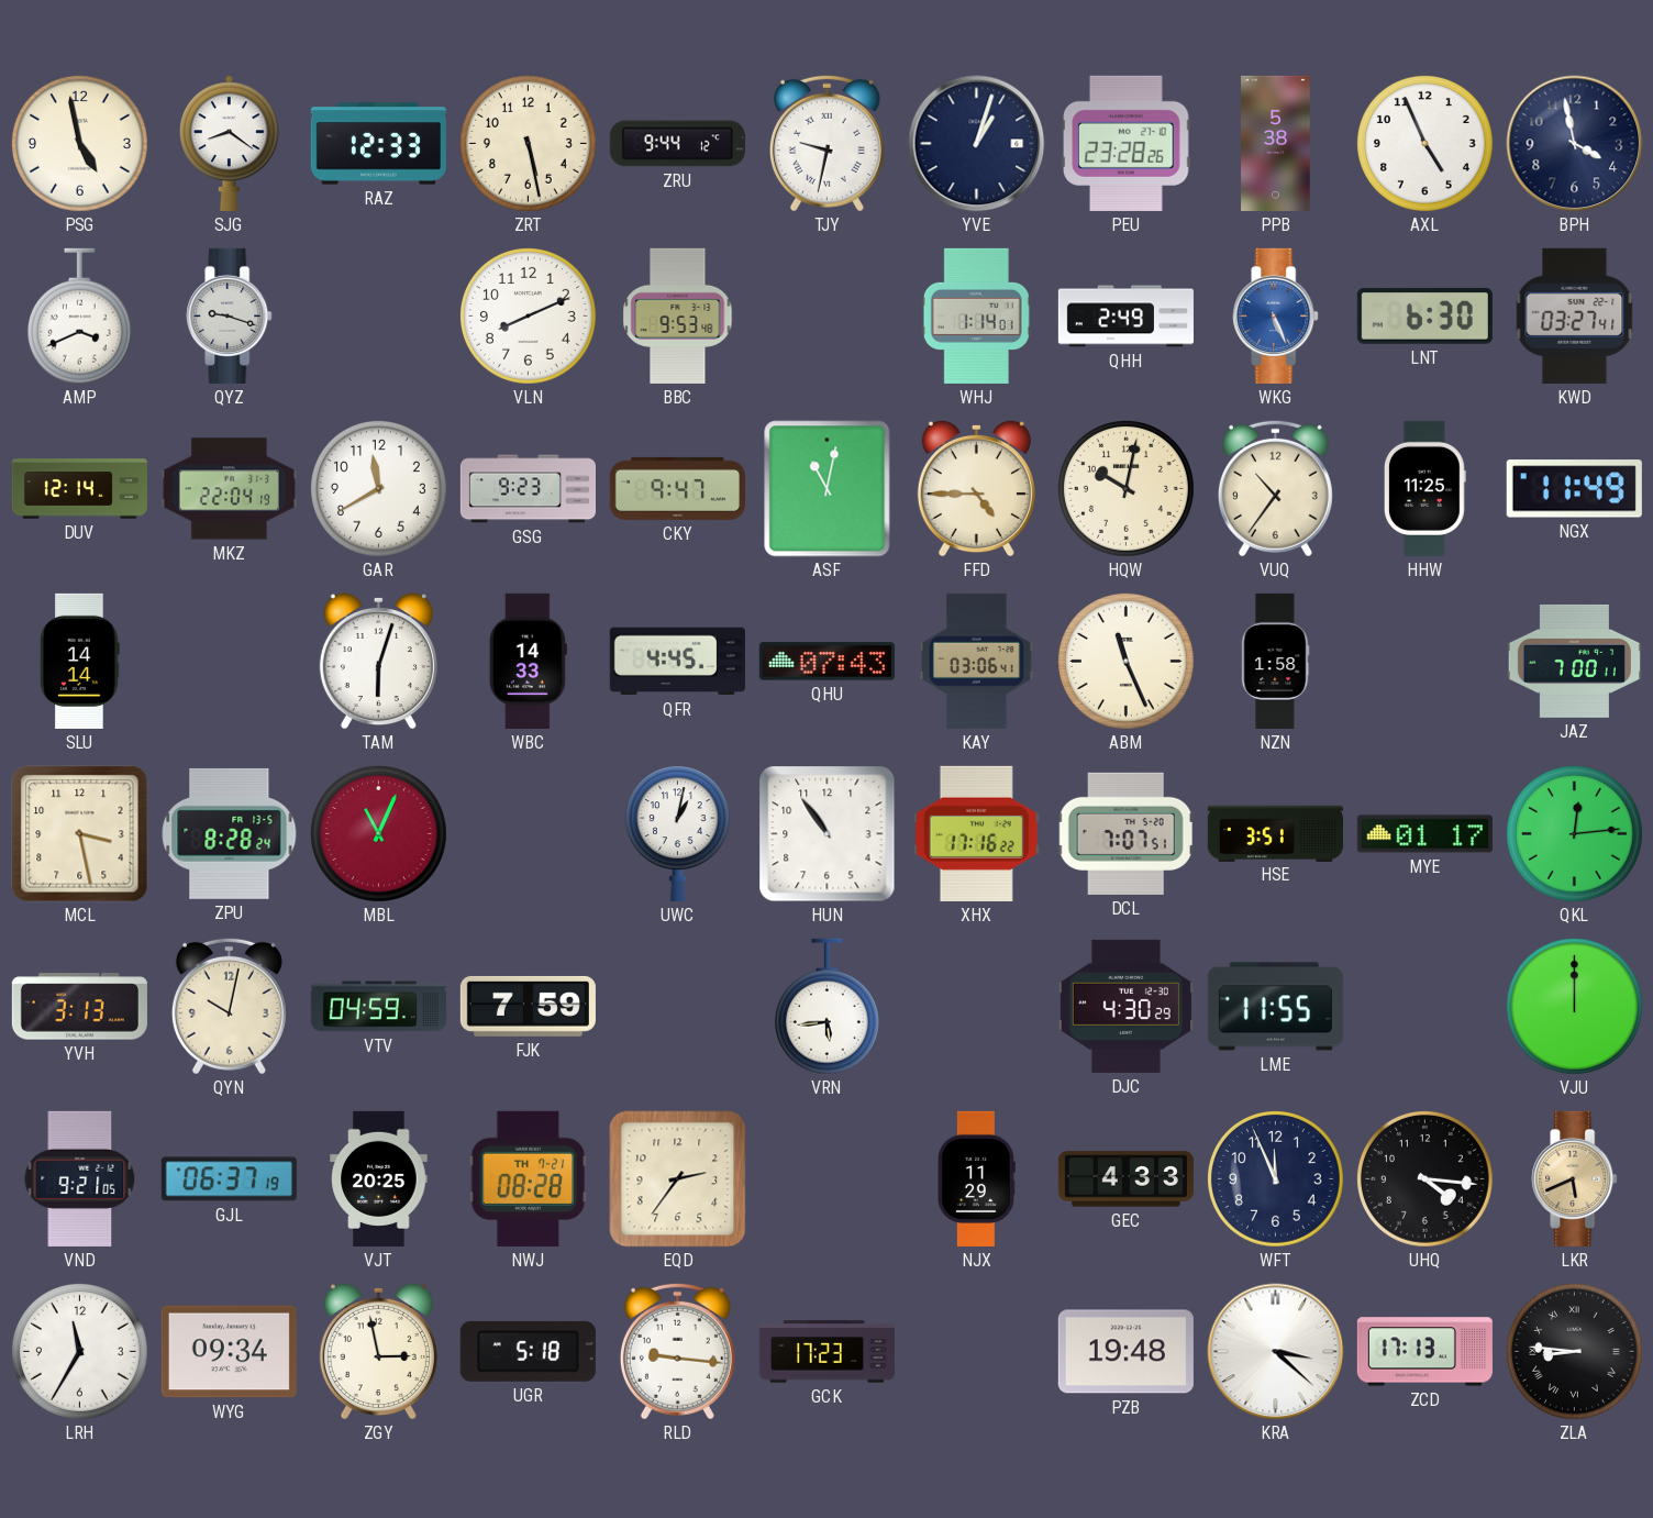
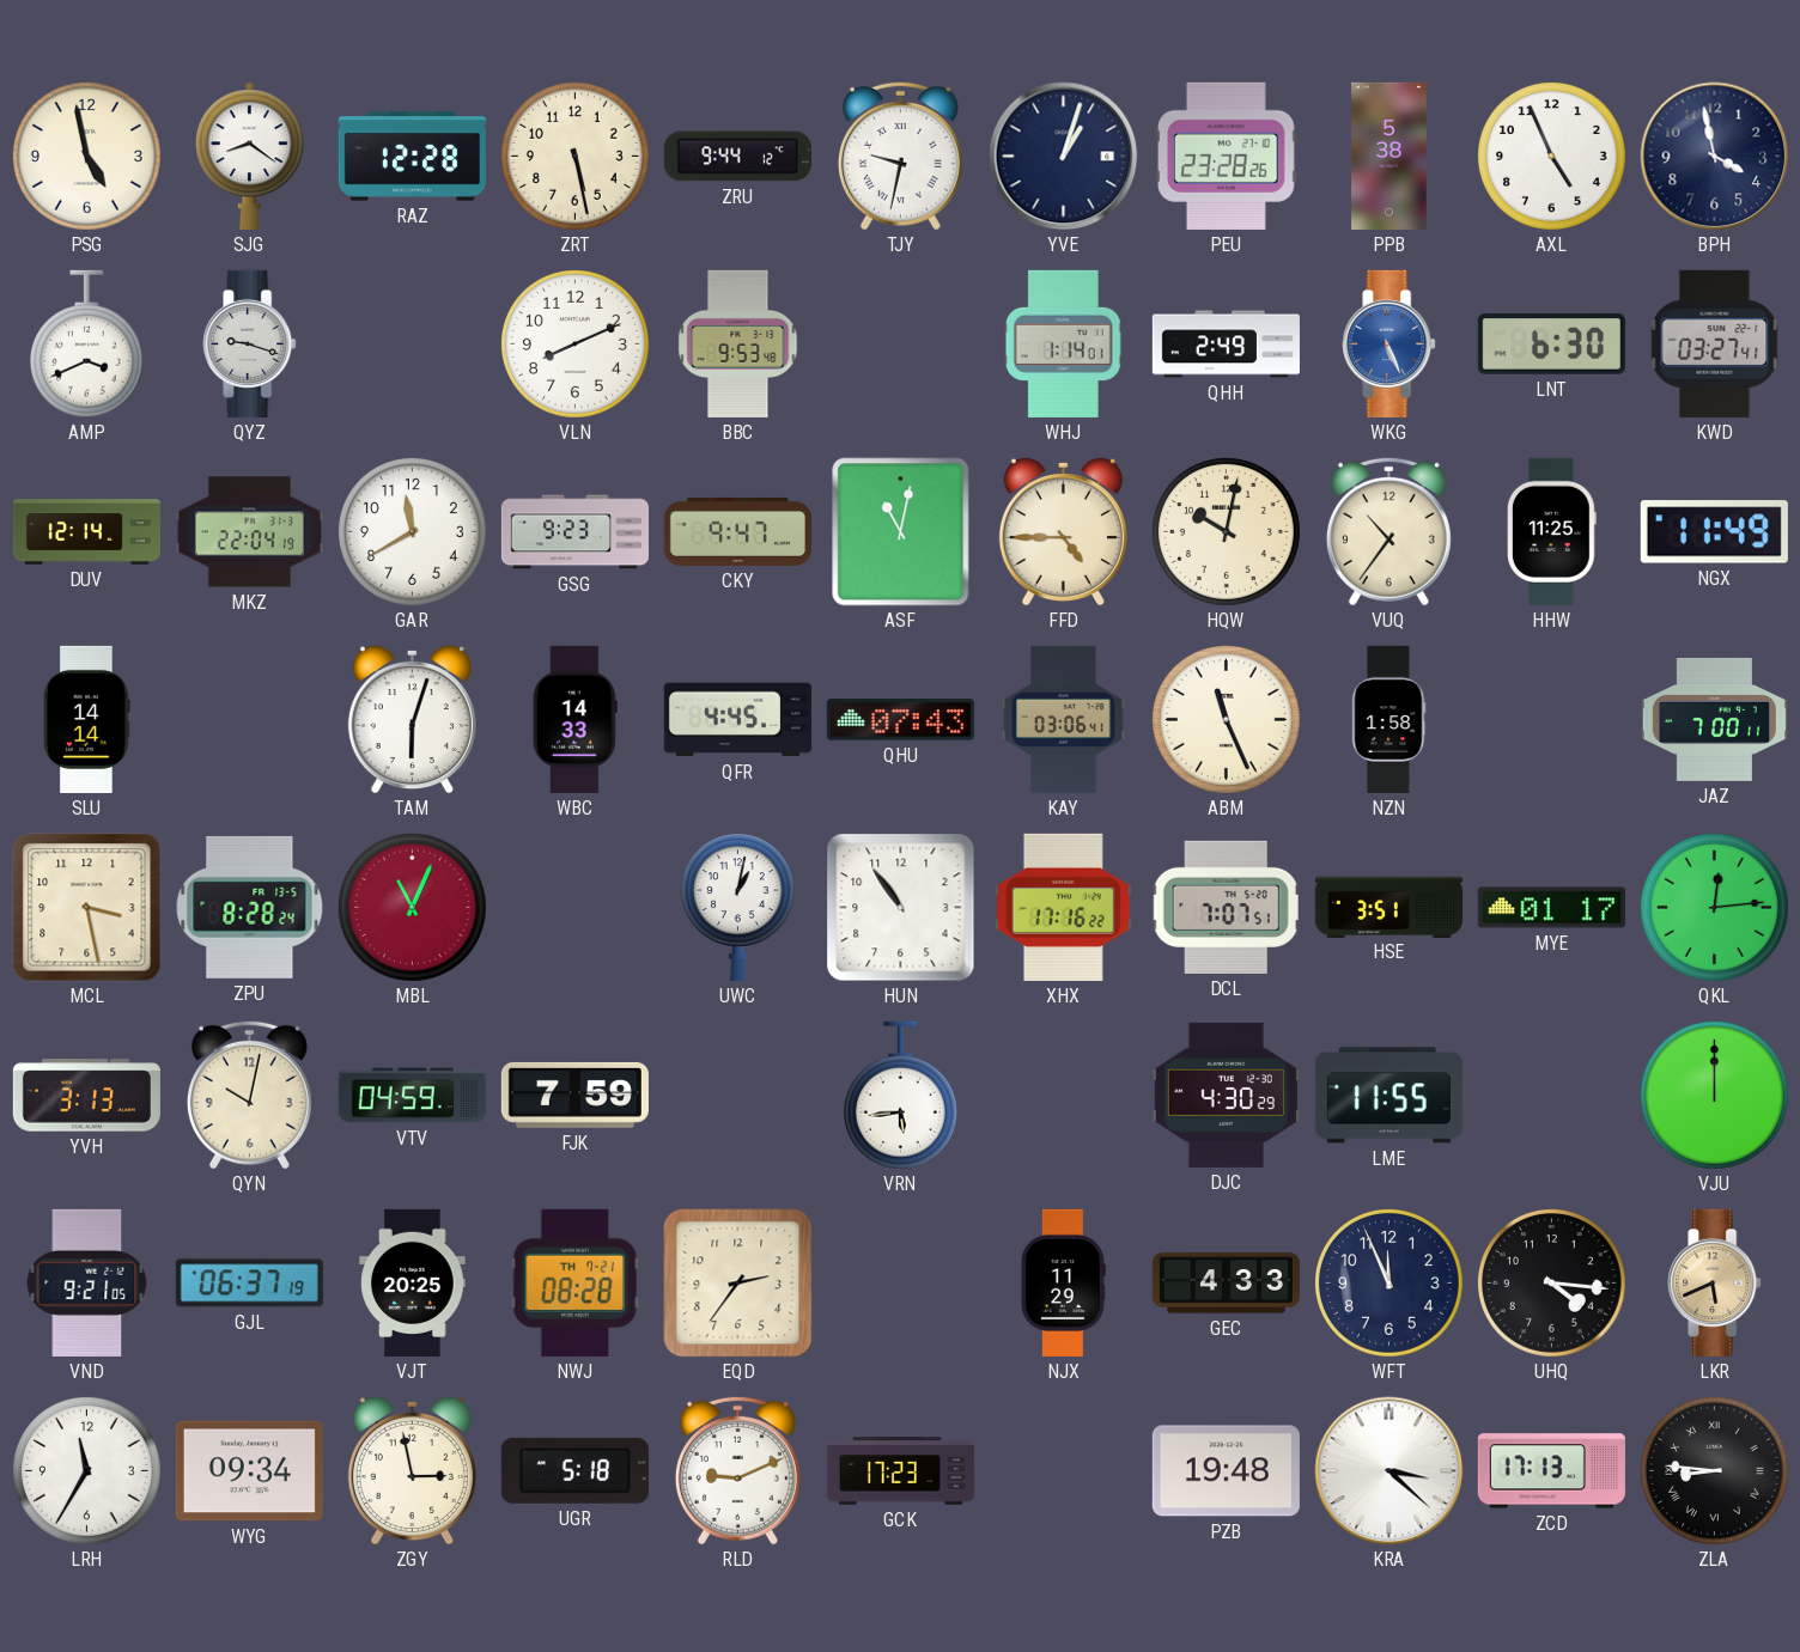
RAZ: 12:33 -> 12:28 (412, 157)
RLD: 9:16 -> 9:11 (737, 1470)
